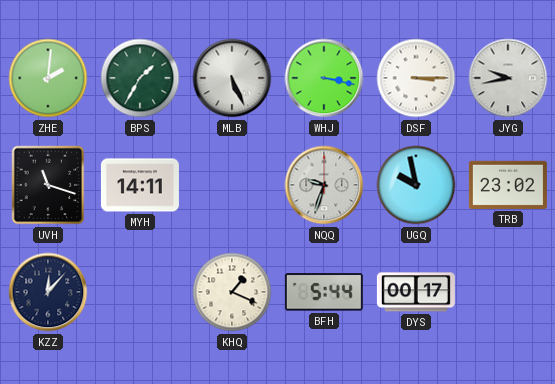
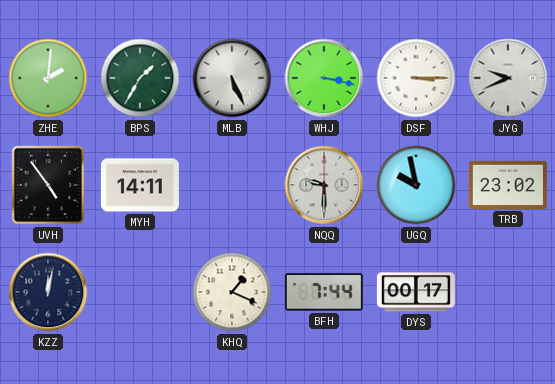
JYG: 9:43 -> 9:41 (508, 78)
UVH: 11:18 -> 4:54 (48, 185)
NQQ: 9:33 -> 9:30 (324, 185)
KZZ: 12:07 -> 12:02 (48, 292)
BFH: 5:44 -> 7:44 (324, 292)
